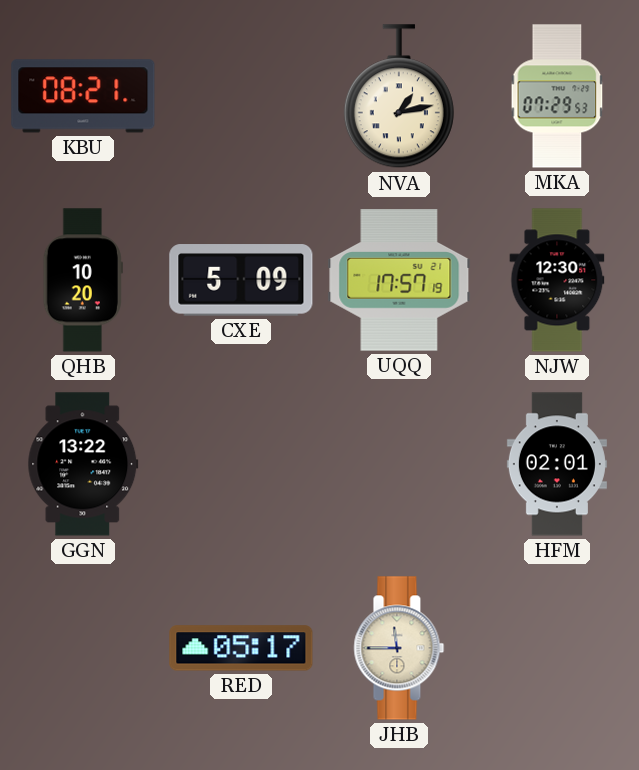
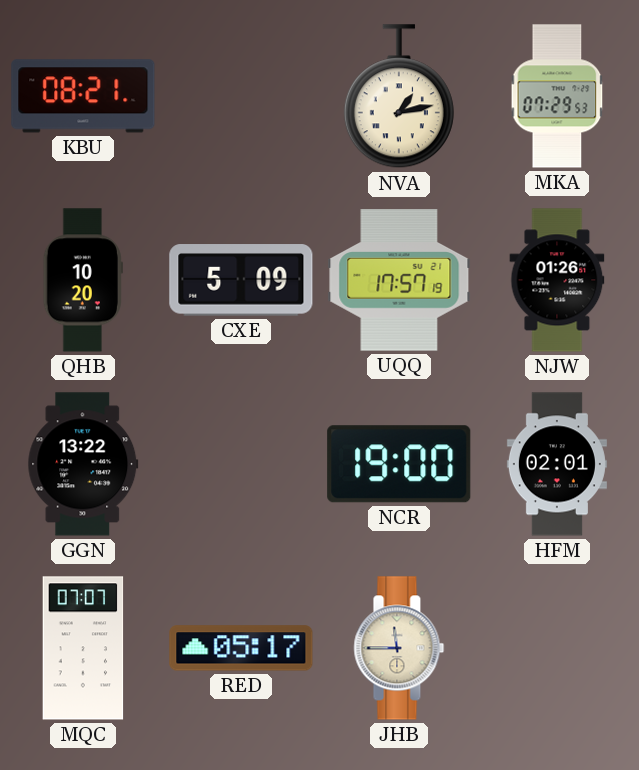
NJW: 12:30 -> 01:26 (557, 280)
NCR: none -> 19:00 (399, 464)
MQC: none -> 07:07 (83, 648)
